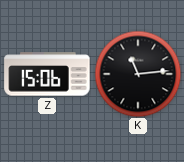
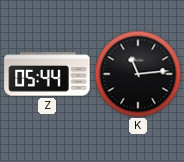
Z: 15:06 -> 05:44 (47, 74)
